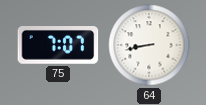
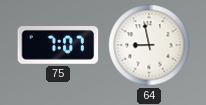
64: 8:43 -> 8:58 (149, 45)
